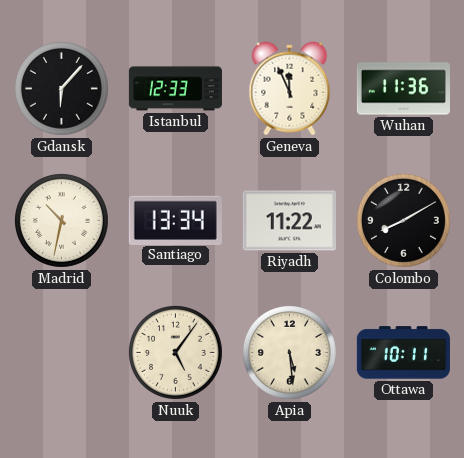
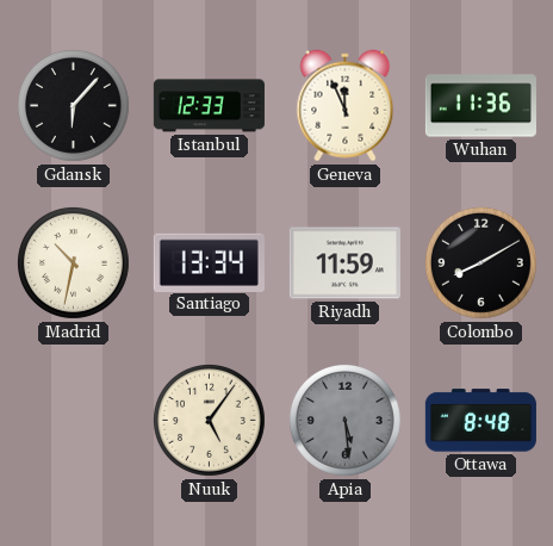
Riyadh: 11:22 -> 11:59 (344, 263)
Apia dial: cream -> grey (344, 420)
Ottawa: 10:11 -> 8:48 (480, 421)
